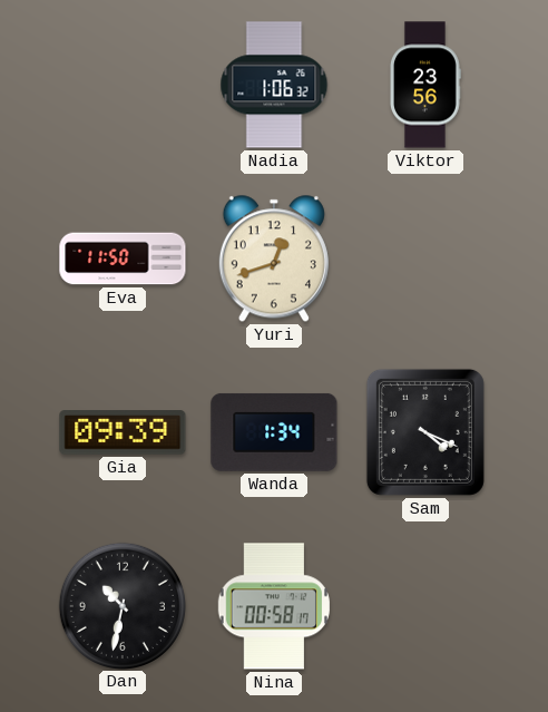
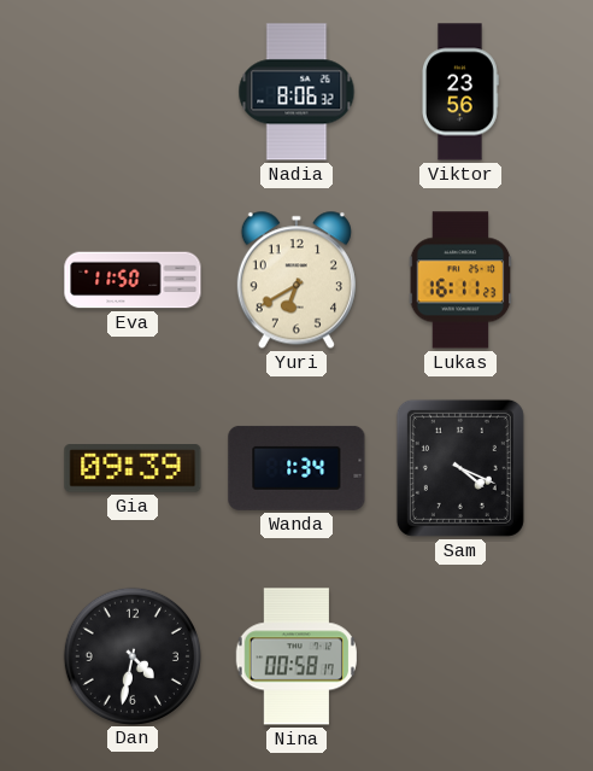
Nadia: 1:06 -> 8:06 (296, 92)
Yuri: 12:42 -> 6:40 (296, 280)
Lukas: none -> 16:11 (460, 280)
Dan: 10:32 -> 4:32 (131, 655)
